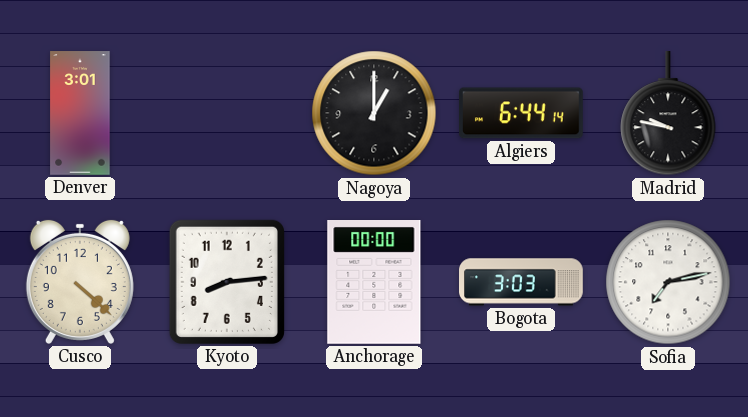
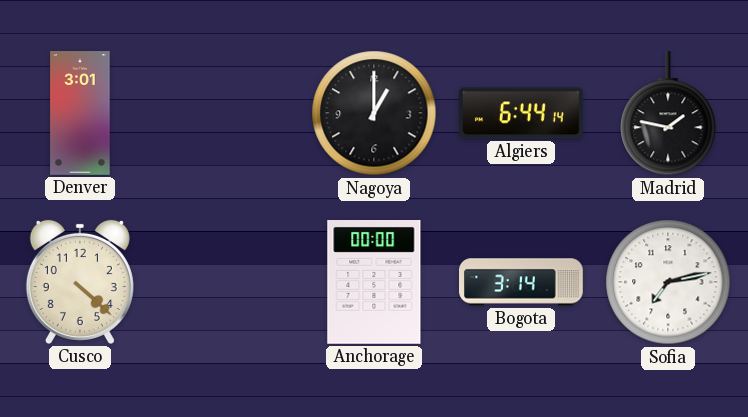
Madrid: 9:47 -> 1:47 (668, 114)
Kyoto: 8:14 -> none (227, 282)
Bogota: 3:03 -> 3:14 (522, 282)
